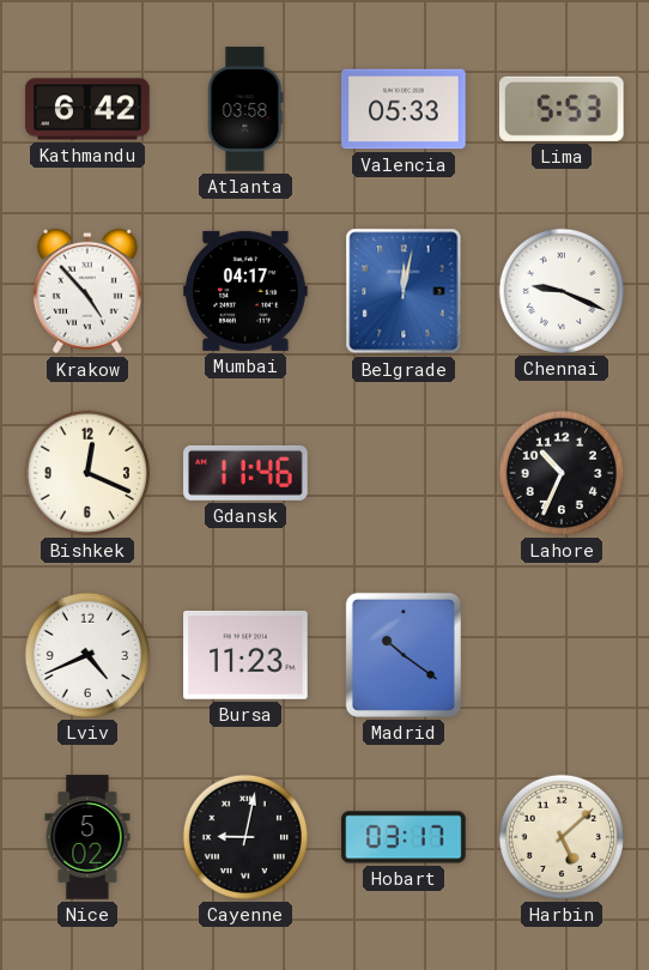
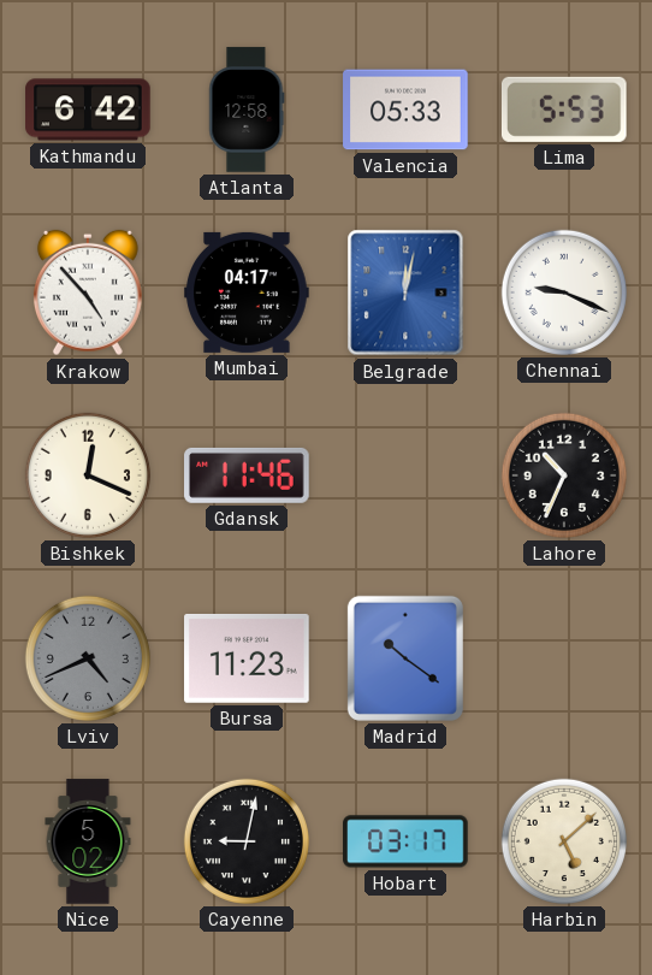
Atlanta: 03:58 -> 12:58 (247, 110)
Lviv dial: white -> grey (88, 658)
